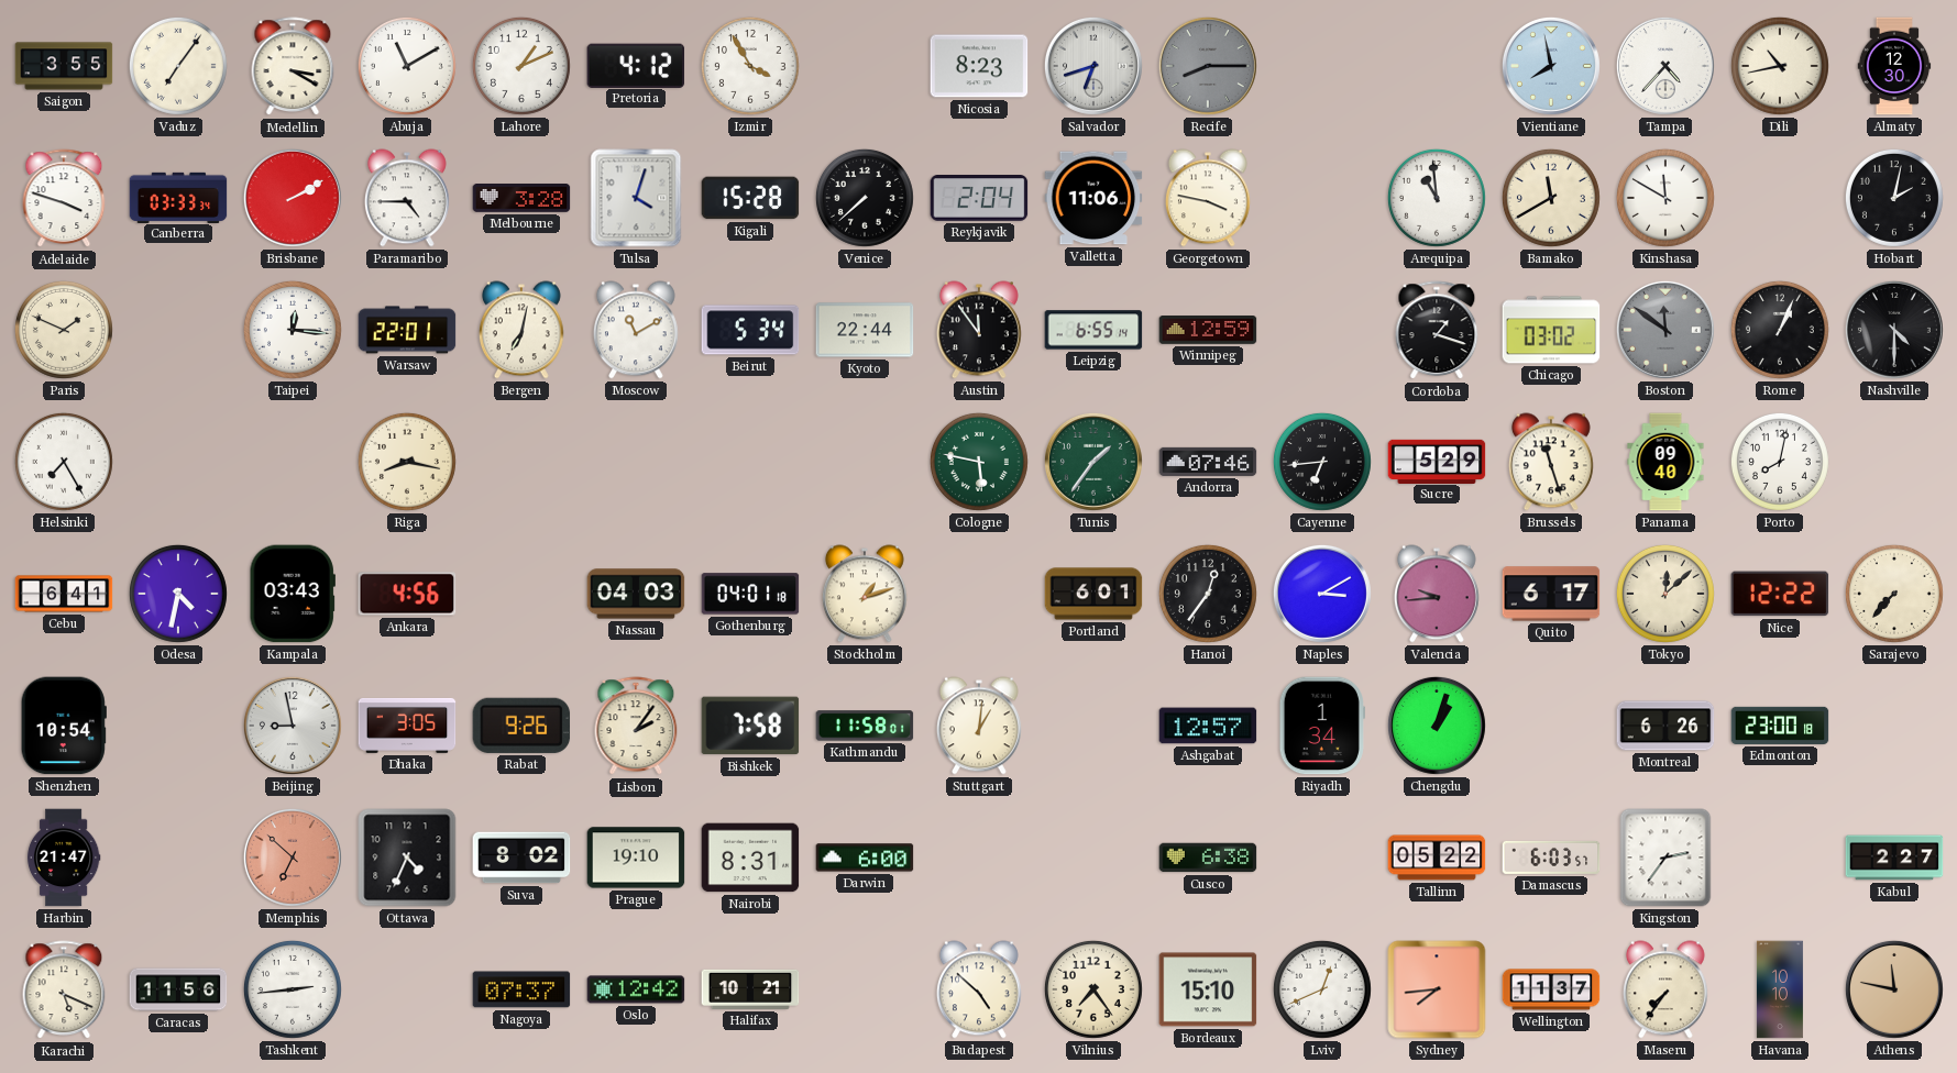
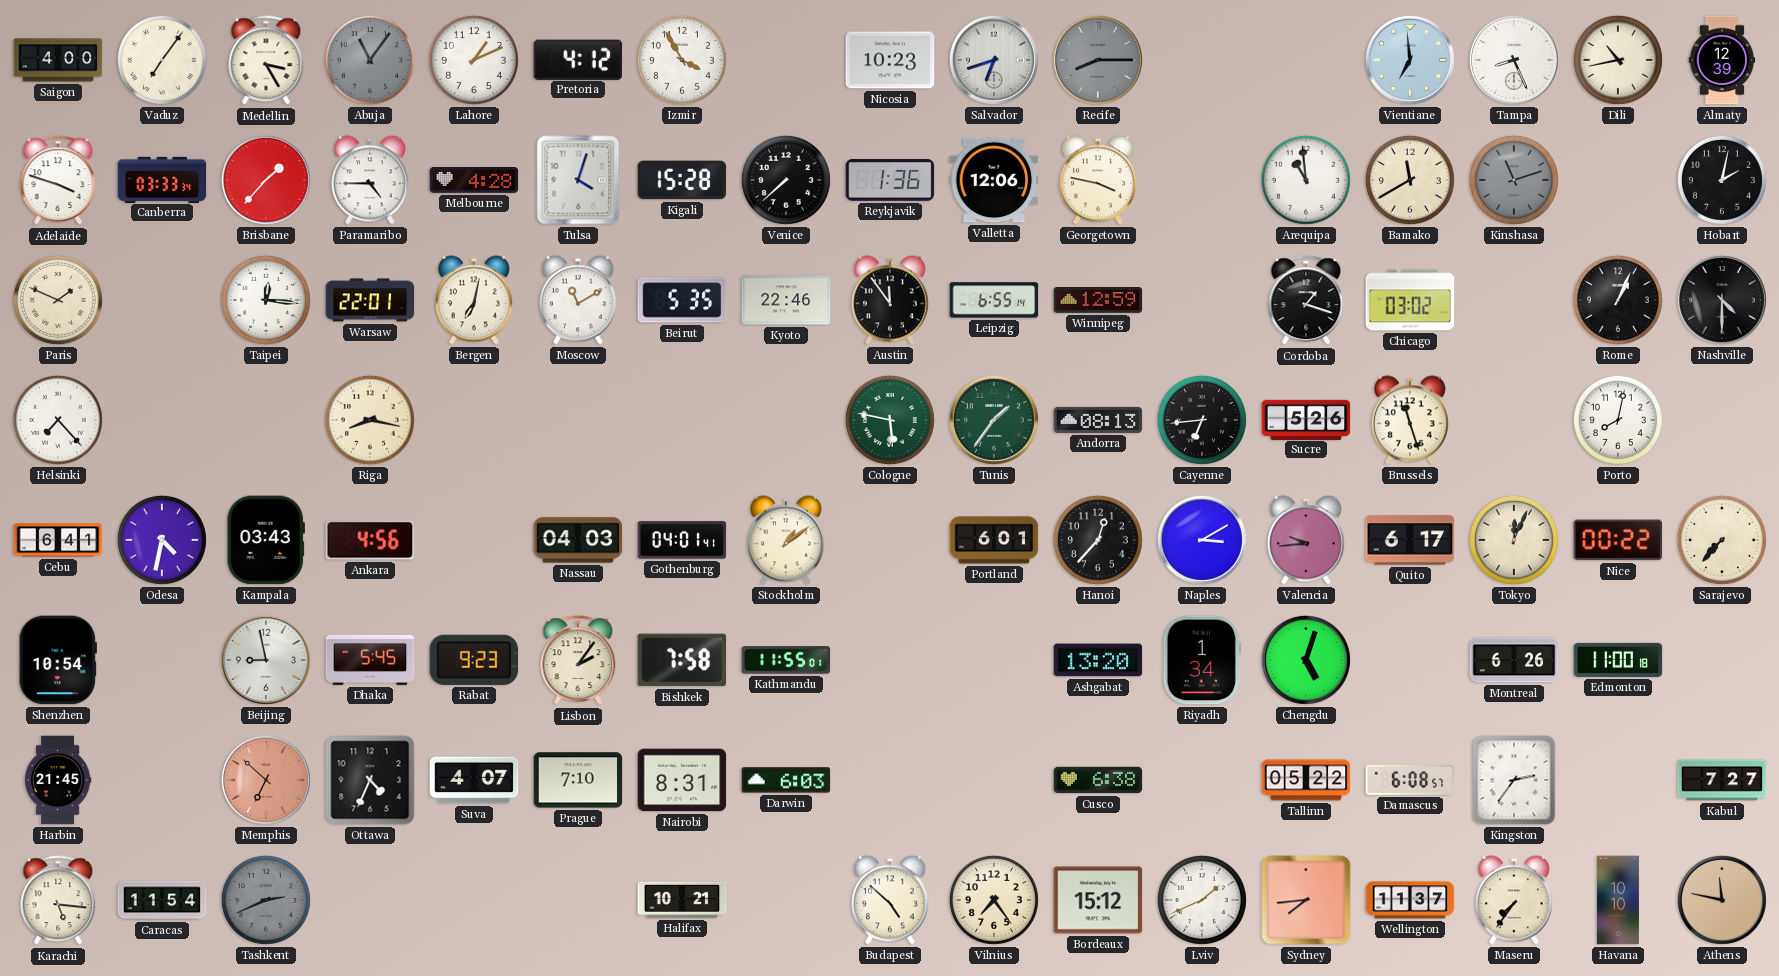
Saigon: 3:55 -> 4:00 (58, 60)
Medellin: 3:20 -> 3:25 (266, 61)
Abuja: 11:10 -> 11:06 (370, 60)
Abuja dial: white -> grey (370, 60)
Nicosia: 8:23 -> 10:23 (890, 60)
Vientiane: 7:58 -> 6:59 (1410, 60)
Tampa: 4:37 -> 8:26 (1514, 60)
Almaty: 12:30 -> 12:39 (1722, 60)
Brisbane: 2:10 -> 1:37 (266, 180)
Melbourne: 3:28 -> 4:28 (474, 181)
Reykjavik: 2:04 -> 1:36 (890, 180)
Valletta: 11:06 -> 12:06 (994, 180)
Kinshasa: 11:50 -> 11:12 (1514, 180)
Kinshasa dial: white -> grey (1514, 180)
Beirut: 5:34 -> 5:35 (682, 300)
Kyoto: 22:44 -> 22:46 (786, 300)
Boston: 11:51 -> none (1665, 330)
Helsinki: 7:25 -> 7:23 (58, 420)
Andorra: 07:46 -> 08:13 (1098, 420)
Sucre: 5:29 -> 5:26 (1306, 419)
Panama: 09:40 -> none (1665, 462)
Gothenburg: 04:01:18 -> 04:01:41 (682, 540)
Stockholm: 1:12 -> 1:09 (786, 540)
Hanoi: 12:36 -> 12:37 (1098, 540)
Tokyo: 12:08 -> 12:04 (1514, 540)
Nice: 12:22 -> 00:22 (1618, 540)
Dhaka: 3:05 -> 5:45 (370, 660)
Rabat: 9:26 -> 9:23 (474, 660)
Kathmandu: 11:58 -> 11:55 (786, 660)
Stuttgart: 1:01 -> none (979, 726)
Ashgabat: 12:57 -> 13:20 (1098, 660)
Chengdu: 1:03 -> 5:03 (1306, 660)
Edmonton: 23:00 -> 11:00 (1618, 660)
Harbin: 21:47 -> 21:45 (58, 780)
Suva: 8:02 -> 4:07 (474, 780)
Prague: 19:10 -> 7:10 (578, 780)
Darwin: 6:00 -> 6:03 (786, 780)
Damascus: 6:03 -> 6:08 (1410, 780)
Kabul: 2:27 -> 7:27 (1722, 780)
Karachi: 5:19 -> 5:16 (58, 901)
Caracas: 11:56 -> 11:54 (162, 900)
Tashkent: 2:44 -> 2:41 (266, 900)
Tashkent dial: white -> grey (266, 900)
Nagoya: 07:37 -> none (521, 989)
Oslo: 12:42 -> none (636, 989)
Bordeaux: 15:10 -> 15:12 (1098, 900)
Lviv: 12:41 -> 1:41 (1202, 900)
